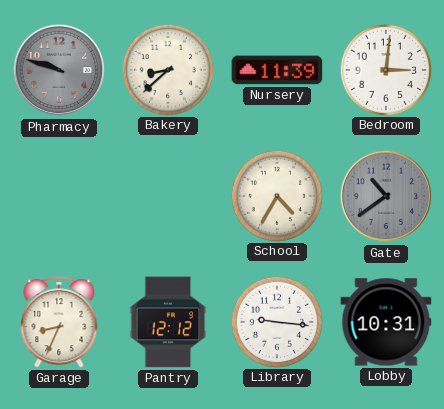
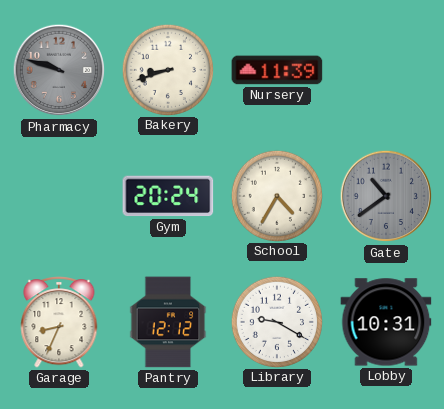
Bakery: 8:38 -> 8:42 (167, 69)
Bedroom: 3:01 -> none (385, 69)
Gym: none -> 20:24 (168, 196)
Library: 9:16 -> 9:20 (276, 321)
